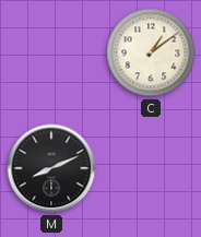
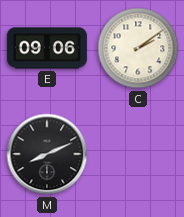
E: none -> 09:06 (47, 48)
C: 1:09 -> 2:09 (138, 48)
